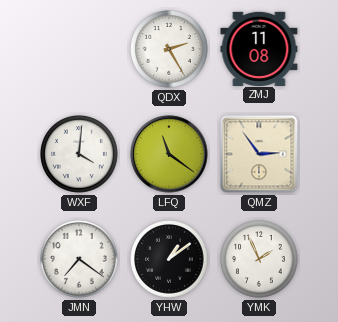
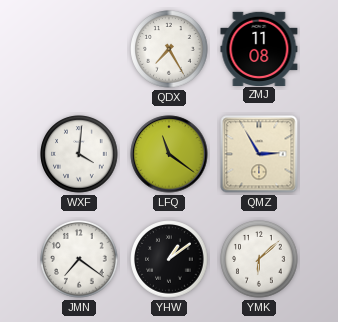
QDX: 2:25 -> 7:25 (169, 49)
QMZ: 2:54 -> 2:55 (259, 154)
YMK: 1:56 -> 6:08 (259, 259)
